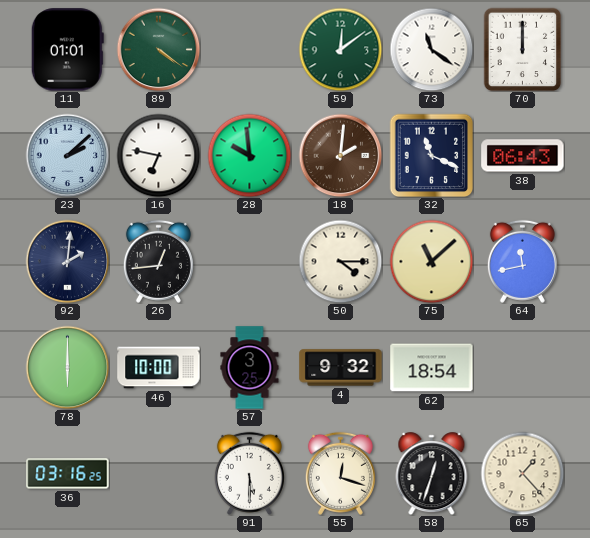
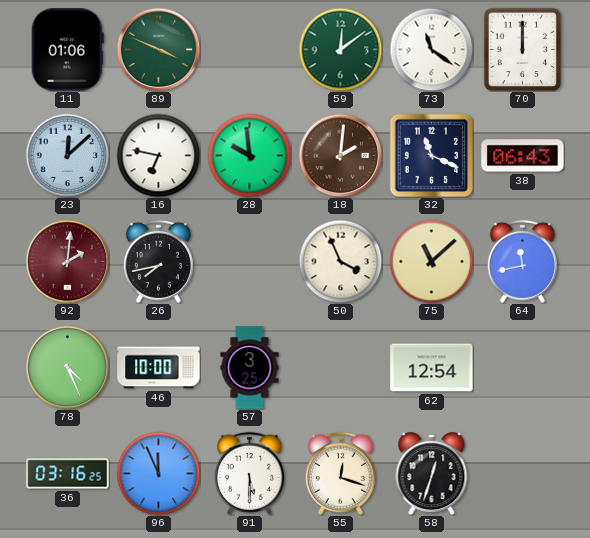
11: 01:01 -> 01:06 (67, 50)
89: 4:21 -> 3:49 (158, 49)
23: 2:08 -> 12:08 (67, 155)
92 dial: navy -> burgundy (67, 261)
26: 12:44 -> 7:43 (158, 261)
50: 4:15 -> 3:56 (340, 261)
78: 6:00 -> 4:26 (67, 367)
4: 9:32 -> none (341, 368)
62: 18:54 -> 12:54 (432, 368)
96: none -> 11:56 (158, 473)
65: 1:23 -> none (522, 473)
